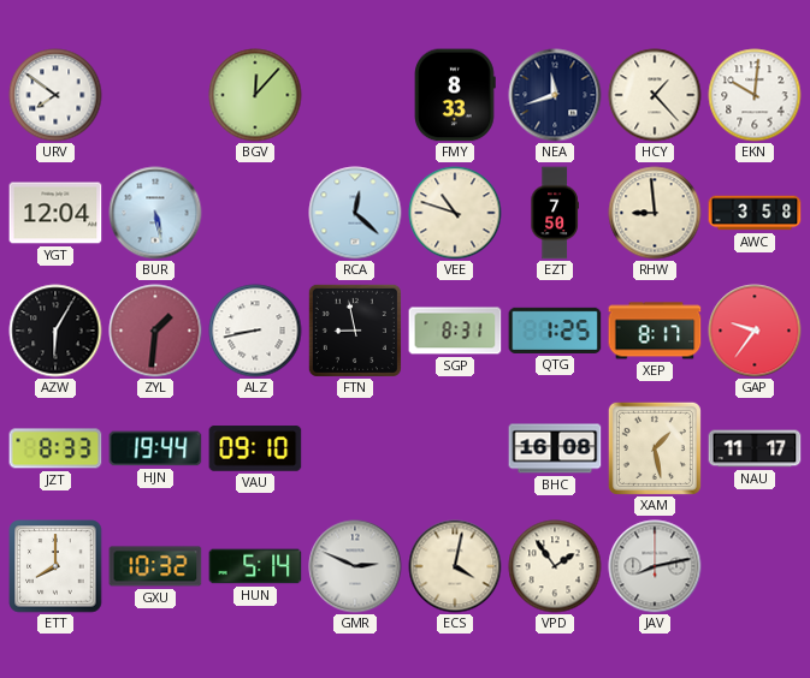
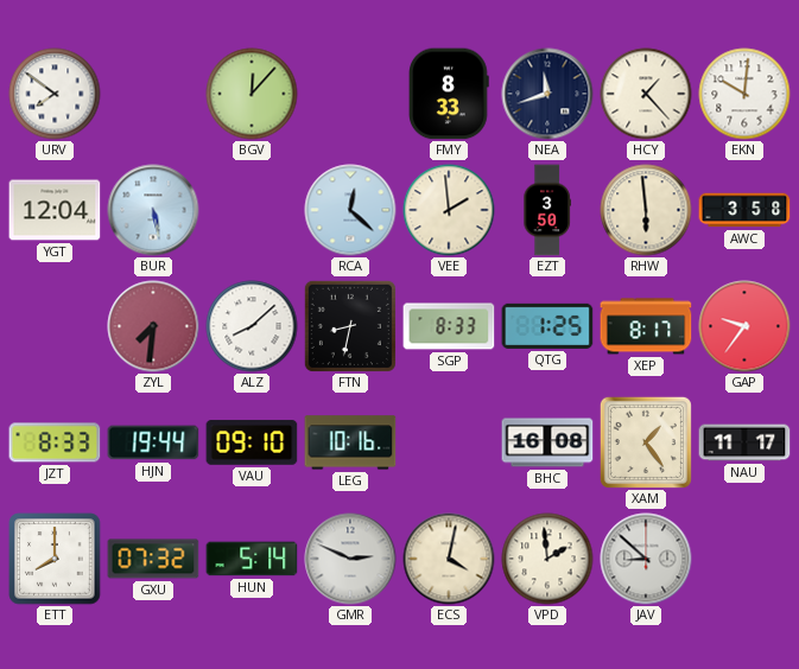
VEE: 10:48 -> 1:59 (449, 210)
EZT: 7:50 -> 3:50 (547, 210)
RHW: 8:59 -> 5:59 (646, 210)
AZW: 6:05 -> none (55, 331)
ZYL: 1:31 -> 7:31 (153, 326)
ALZ: 8:43 -> 8:08 (252, 326)
FTN: 8:58 -> 8:32 (350, 326)
SGP: 8:31 -> 8:33 (449, 326)
LEG: none -> 10:16 (350, 442)
XAM: 1:28 -> 1:24 (646, 442)
GXU: 10:32 -> 07:32 (153, 559)
VPD: 1:54 -> 1:59 (547, 559)
JAV: 8:13 -> 8:52 (646, 559)
